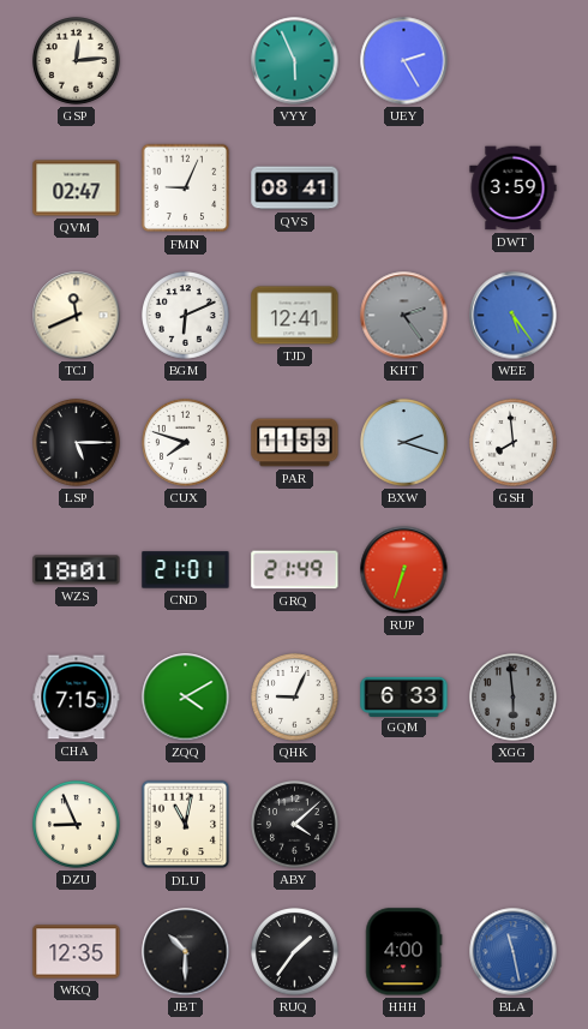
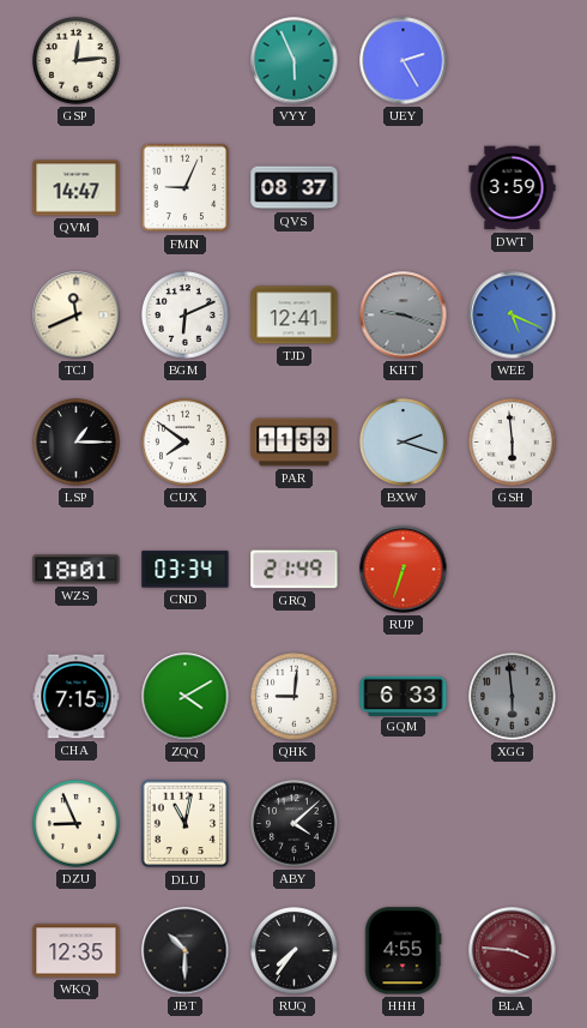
QVM: 02:47 -> 14:47 (77, 188)
QVS: 08:41 -> 08:37 (295, 188)
KHT: 2:24 -> 9:18 (404, 315)
WEE: 5:24 -> 5:19 (513, 315)
LSP: 5:15 -> 1:15 (77, 443)
CUX: 7:48 -> 7:51 (186, 443)
GSH: 7:59 -> 5:59 (513, 443)
CND: 21:01 -> 03:34 (186, 570)
QHK: 9:04 -> 9:01 (295, 697)
RUQ: 1:36 -> 7:36 (295, 951)
HHH: 4:00 -> 4:55 (404, 951)
BLA: 11:28 -> 3:46 (513, 951)
BLA dial: blue -> burgundy (513, 951)
